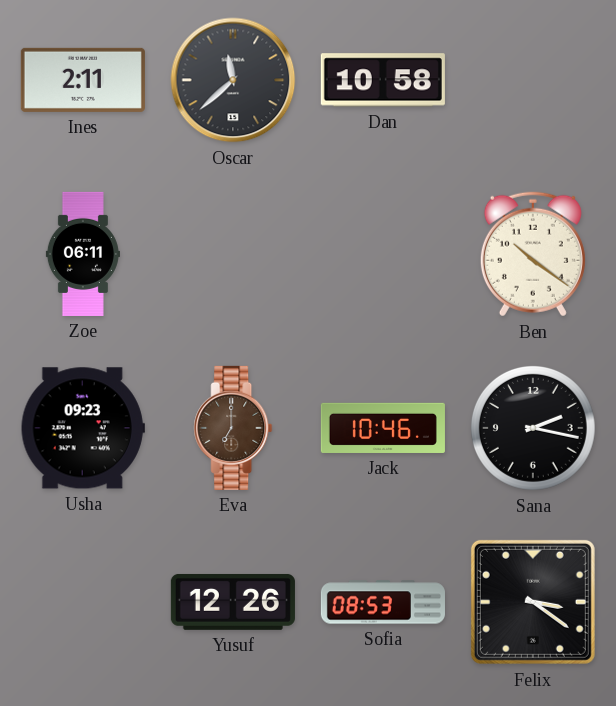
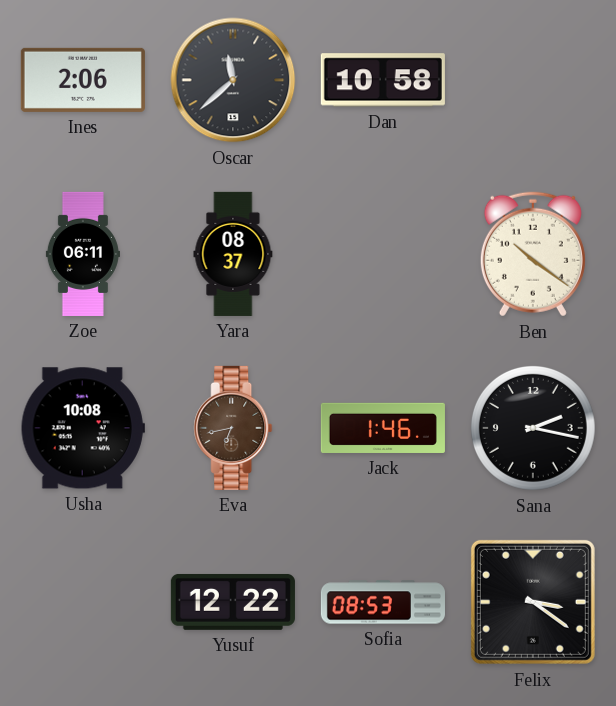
Ines: 2:11 -> 2:06 (83, 80)
Yara: none -> 08:37 (233, 254)
Usha: 09:23 -> 10:08 (83, 428)
Eva: 7:00 -> 6:43 (233, 428)
Jack: 10:46 -> 1:46 (383, 428)
Yusuf: 12:26 -> 12:22 (233, 602)
